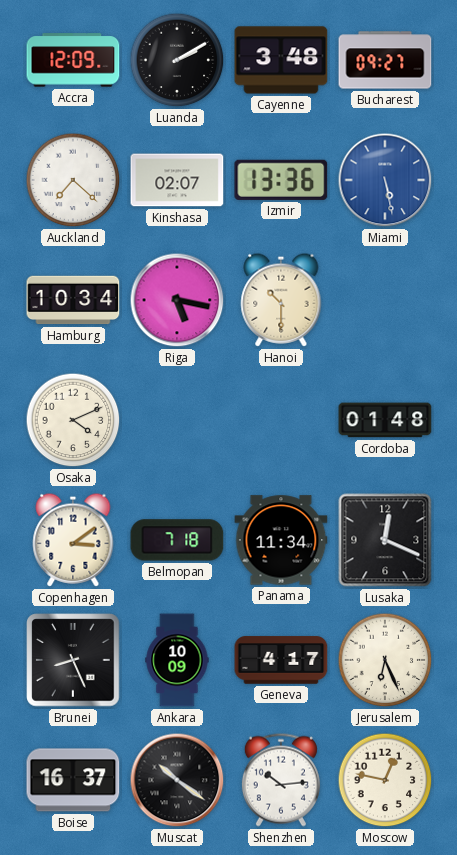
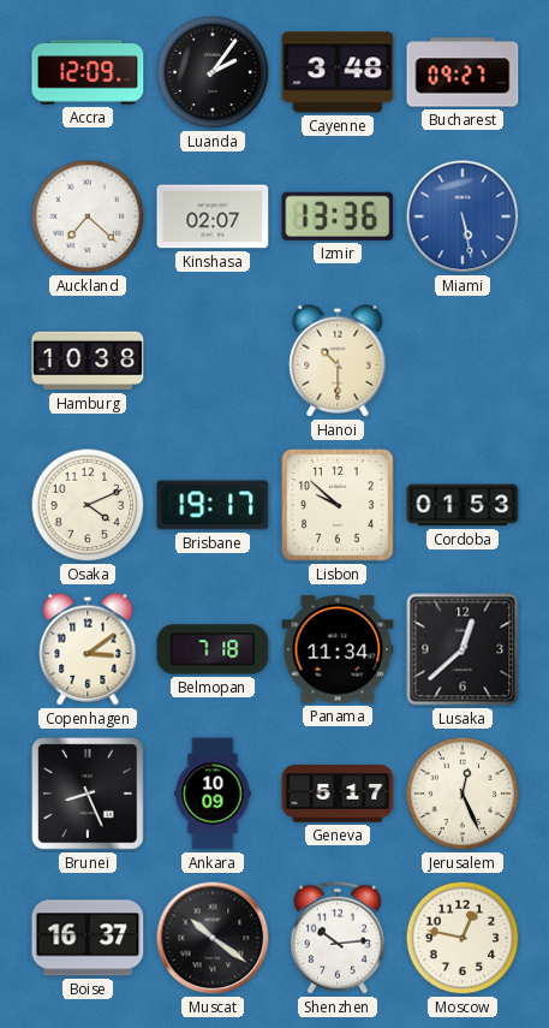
Luanda: 2:10 -> 2:06 (213, 72)
Hamburg: 10:34 -> 10:38 (88, 361)
Riga: 5:17 -> none (177, 300)
Brisbane: none -> 19:17 (213, 505)
Lisbon: none -> 9:52 (338, 505)
Cordoba: 01:48 -> 01:53 (463, 505)
Lusaka: 12:19 -> 12:38 (463, 649)
Geneva: 4:17 -> 5:17 (338, 794)
Jerusalem: 6:26 -> 12:26 (463, 794)
